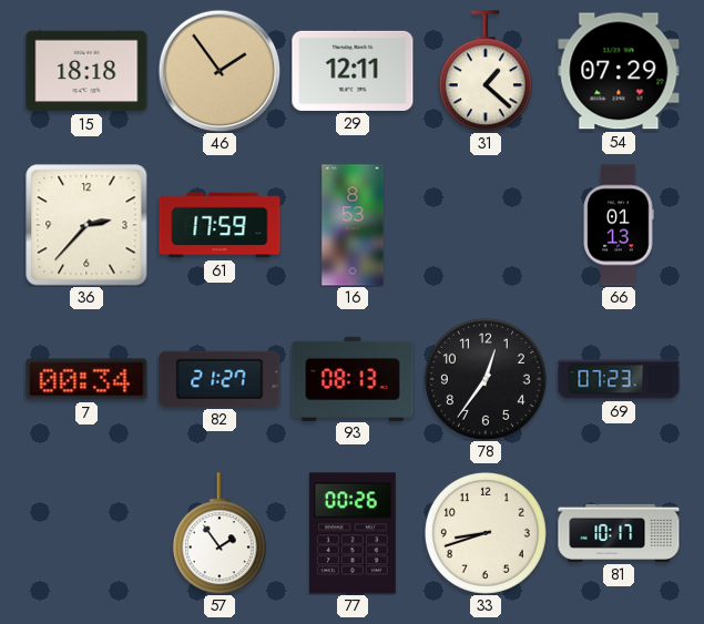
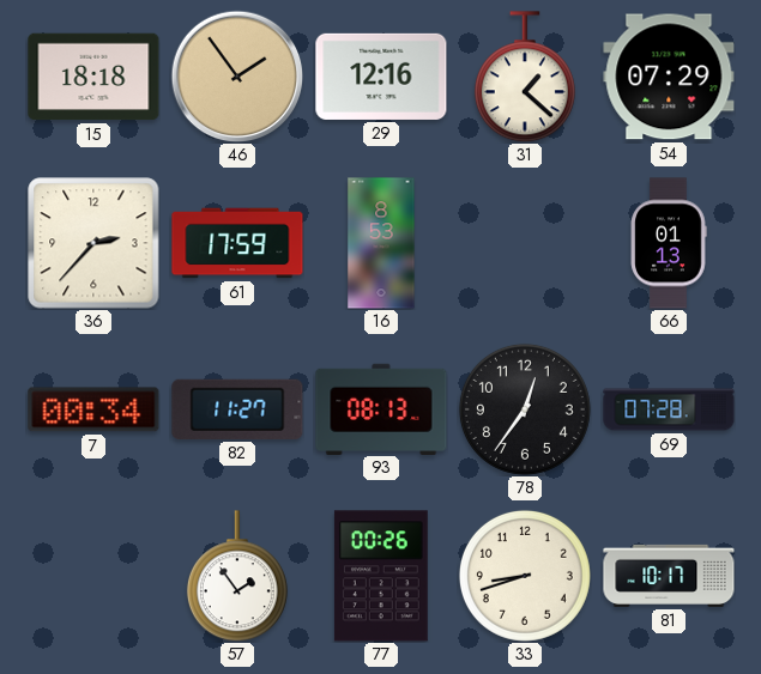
29: 12:11 -> 12:16 (381, 77)
82: 21:27 -> 11:27 (237, 409)
69: 07:23 -> 07:28 (669, 409)
